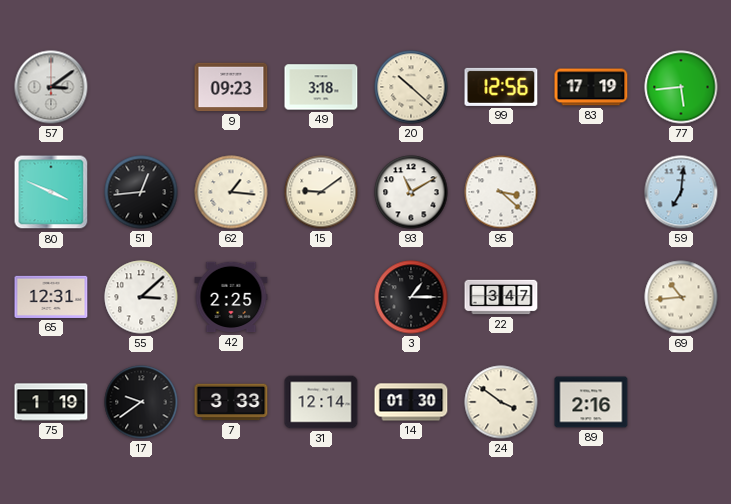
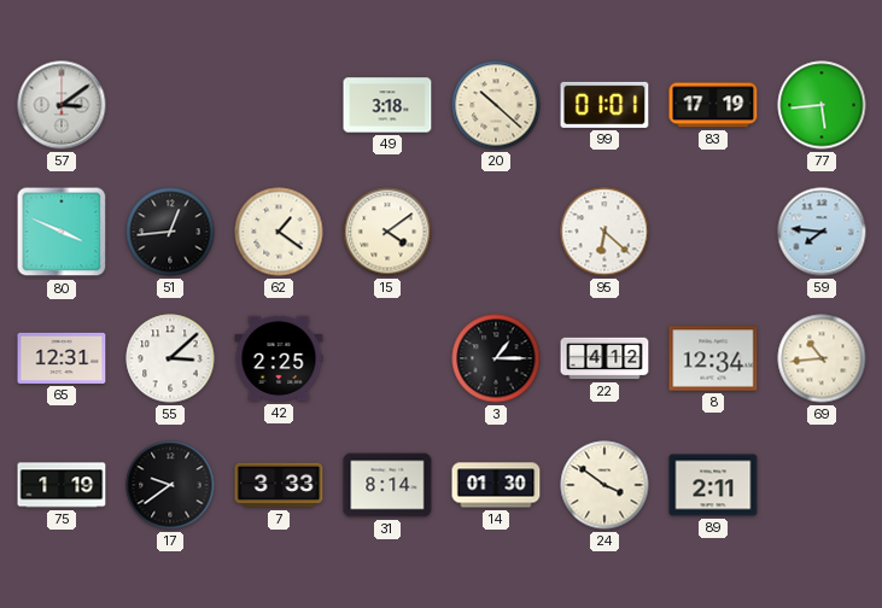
9: 09:23 -> none (231, 87)
99: 12:56 -> 01:01 (604, 105)
62: 1:16 -> 1:21 (279, 232)
15: 9:09 -> 4:09 (387, 232)
93: 11:10 -> none (411, 192)
95: 3:22 -> 6:22 (604, 232)
59: 7:01 -> 7:46 (822, 232)
22: 3:47 -> 4:12 (604, 358)
8: none -> 12:34 (713, 358)
31: 12:14 -> 8:14 (387, 485)
89: 2:16 -> 2:11 (713, 485)
